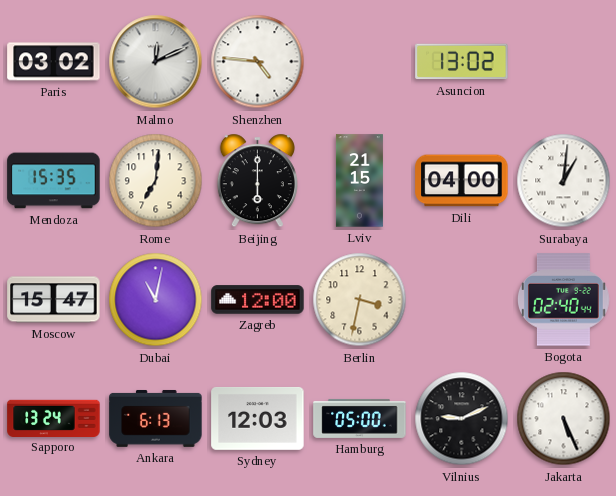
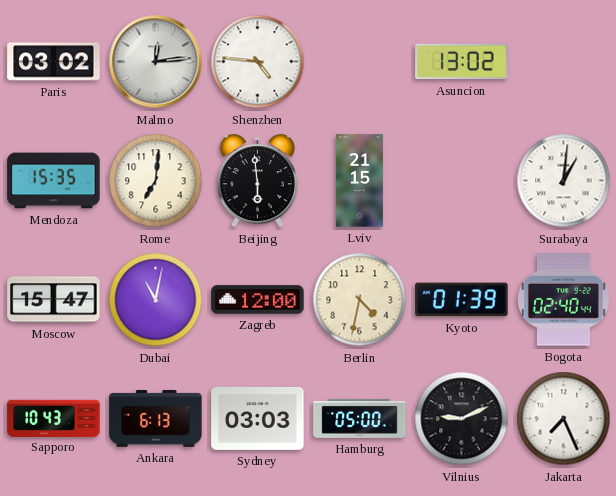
Malmo: 12:11 -> 12:14 (156, 62)
Beijing: 6:00 -> 5:59 (257, 181)
Dili: 04:00 -> none (462, 181)
Berlin: 3:32 -> 4:32 (360, 300)
Kyoto: none -> 01:39 (462, 300)
Sapporo: 13:24 -> 10:43 (54, 418)
Sydney: 12:03 -> 03:03 (258, 418)
Jakarta: 5:26 -> 7:26 (564, 419)
